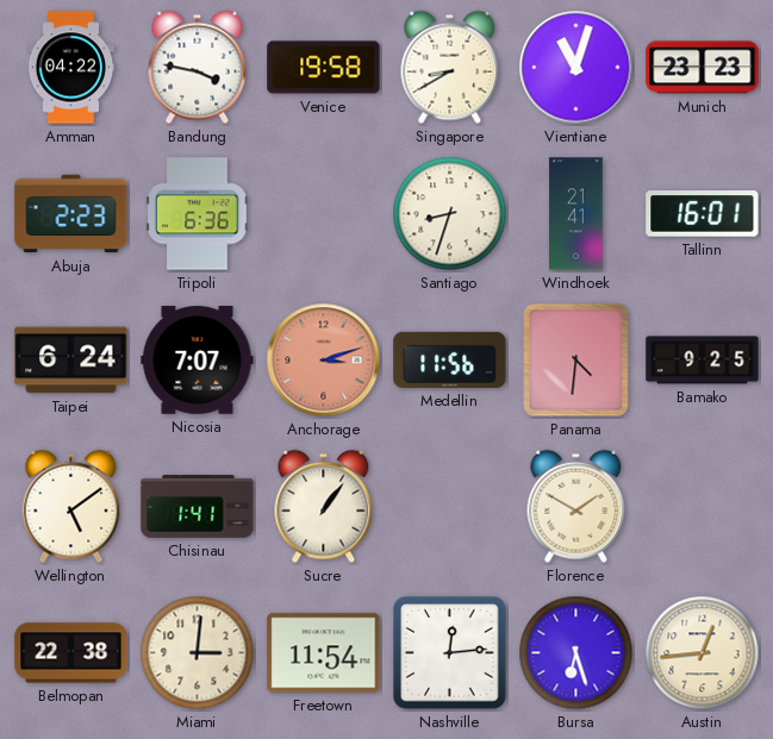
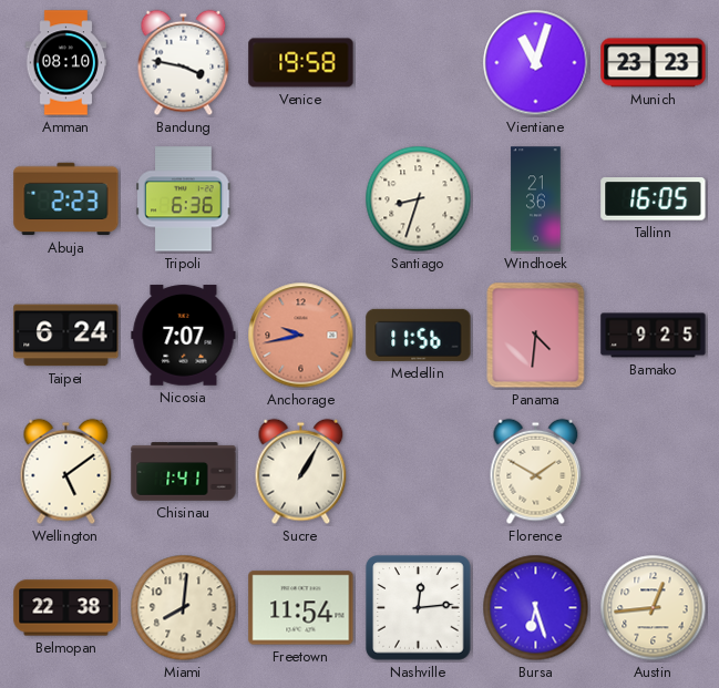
Amman: 04:22 -> 08:10 (66, 63)
Singapore: 8:40 -> none (450, 68)
Windhoek: 21:41 -> 21:36 (536, 199)
Tallinn: 16:01 -> 16:05 (654, 199)
Anchorage: 3:12 -> 9:43 (301, 336)
Sucre: 1:06 -> 1:05 (301, 472)
Miami: 3:01 -> 8:01 (184, 608)
